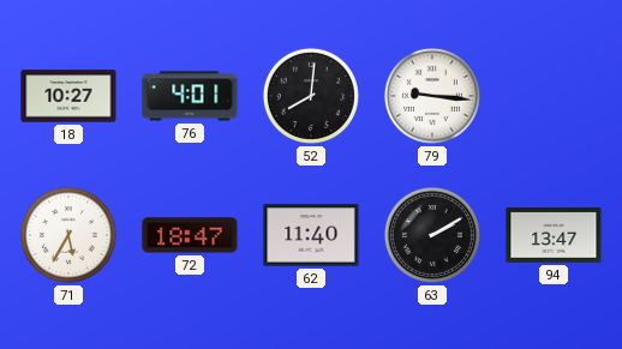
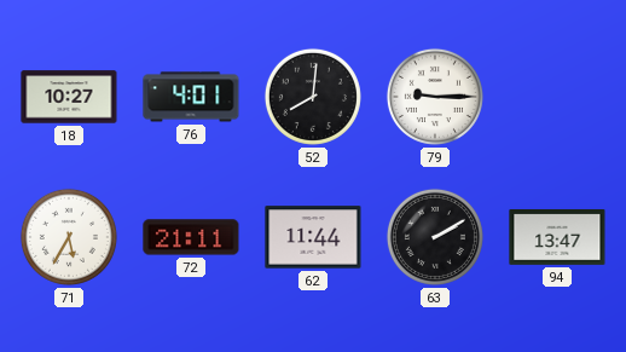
79: 9:16 -> 9:15 (435, 97)
72: 18:47 -> 21:11 (191, 237)
62: 11:40 -> 11:44 (313, 237)
